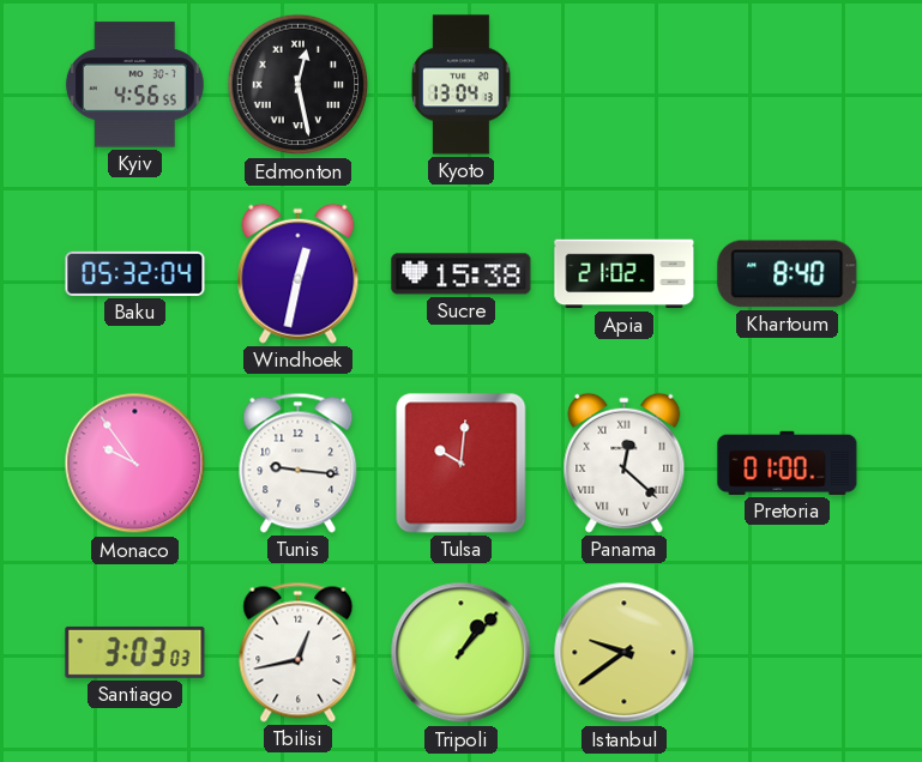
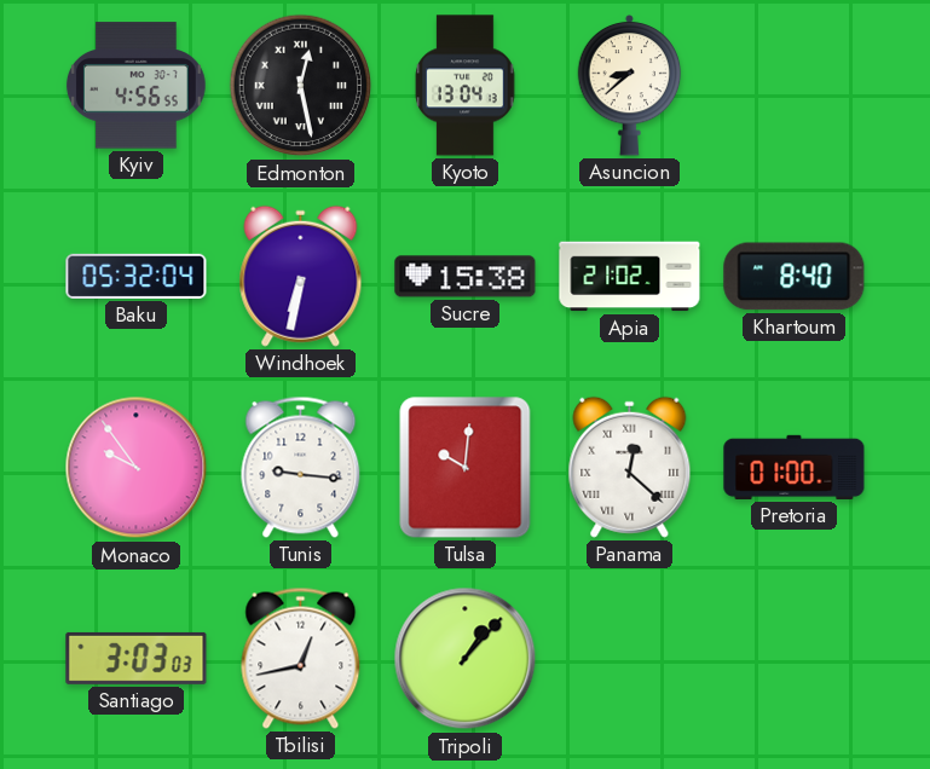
Asuncion: none -> 8:38 (630, 85)
Windhoek: 12:32 -> 6:32 (301, 276)
Istanbul: 9:39 -> none (625, 653)
